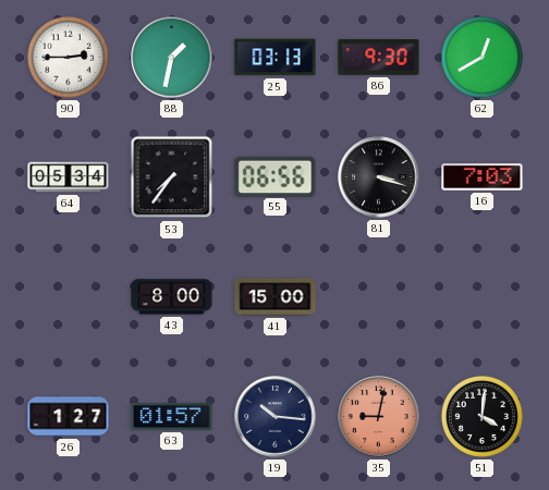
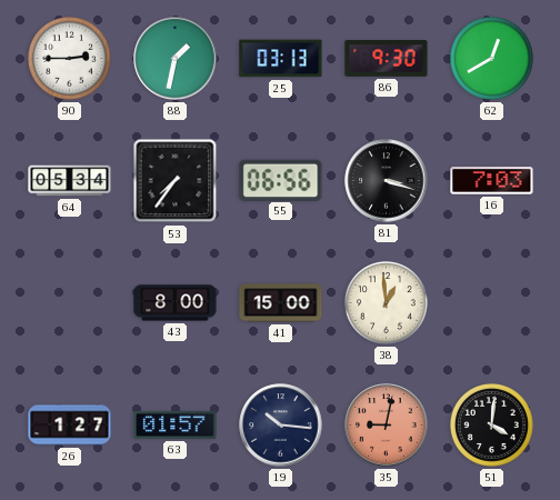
38: none -> 12:59 (386, 302)
